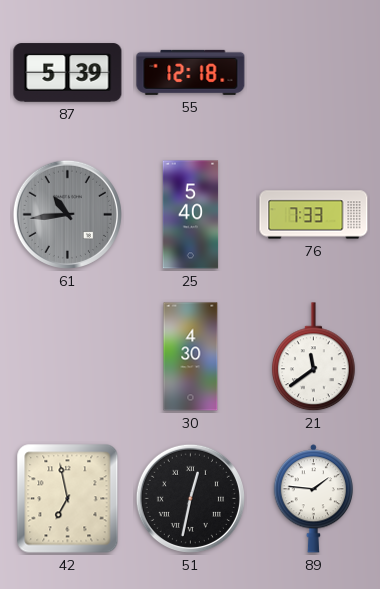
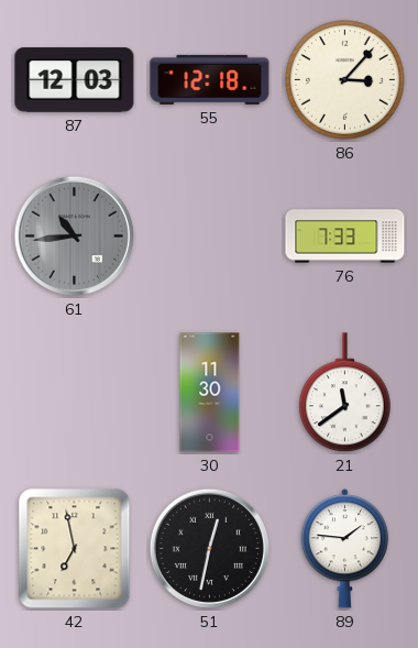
87: 5:39 -> 12:03 (75, 80)
86: none -> 3:07 (345, 80)
25: 5:40 -> none (191, 215)
30: 4:30 -> 11:30 (210, 393)
